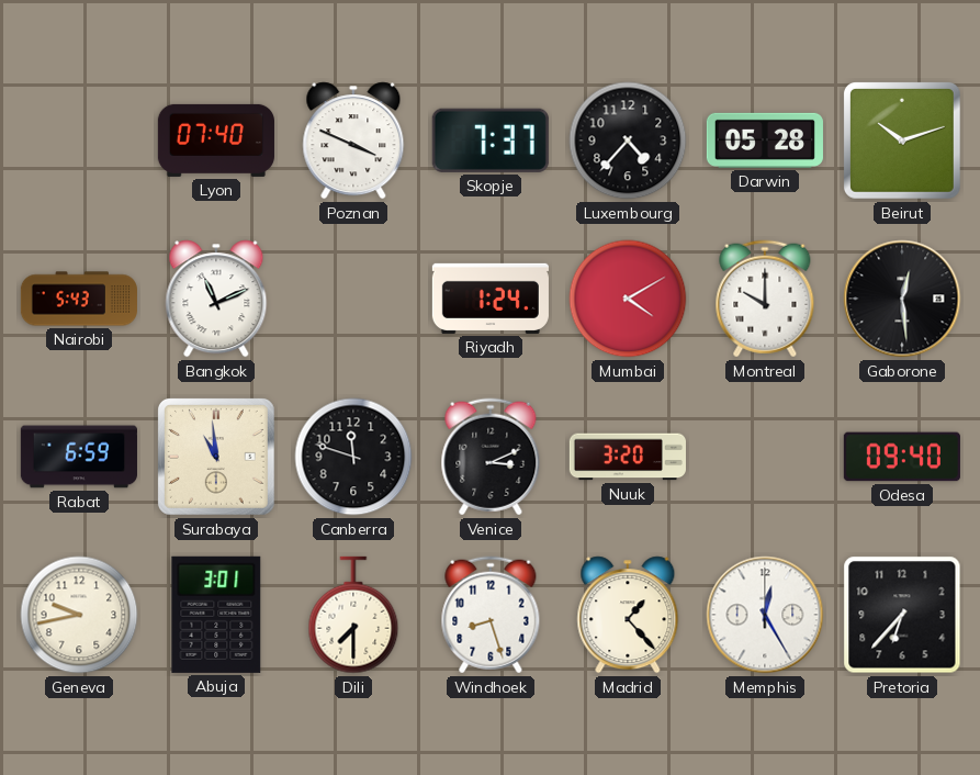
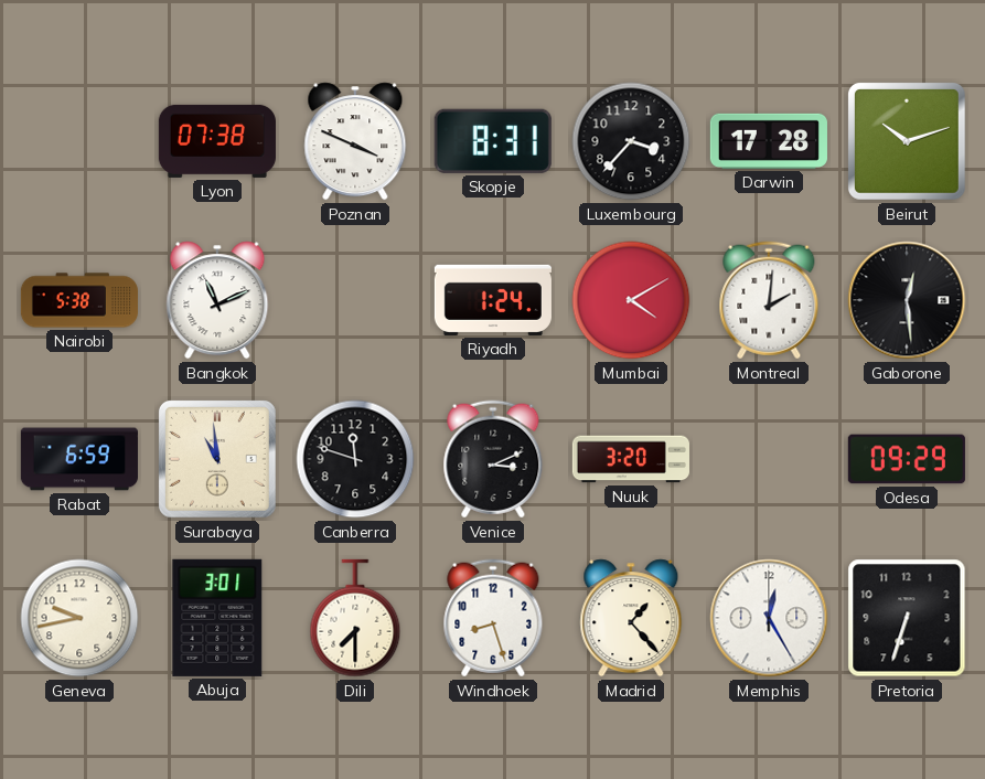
Lyon: 07:40 -> 07:38 (217, 141)
Skopje: 7:37 -> 8:31 (493, 141)
Luxembourg: 4:37 -> 3:37 (631, 141)
Darwin: 05:28 -> 17:28 (769, 141)
Nairobi: 5:43 -> 5:38 (79, 300)
Montreal: 10:00 -> 2:01 (769, 300)
Odesa: 09:40 -> 09:29 (907, 459)
Pretoria: 6:37 -> 6:33 (907, 618)
